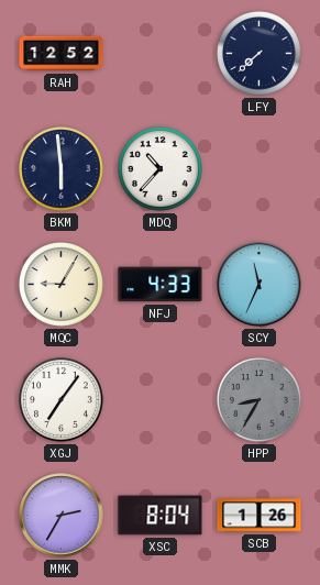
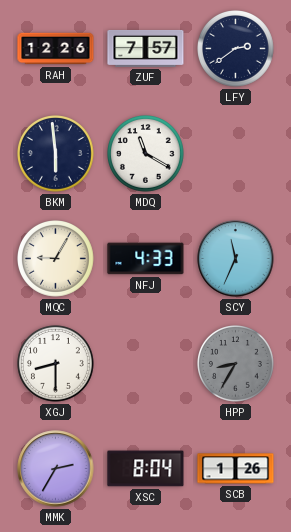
RAH: 12:52 -> 12:26 (56, 49)
ZUF: none -> 7:57 (146, 48)
LFY: 7:38 -> 2:39 (236, 49)
MDQ: 10:37 -> 11:20 (146, 154)
XGJ: 7:06 -> 8:30 (56, 364)
